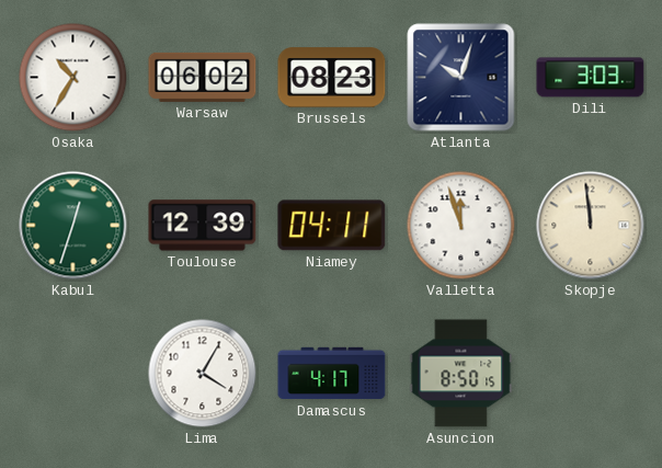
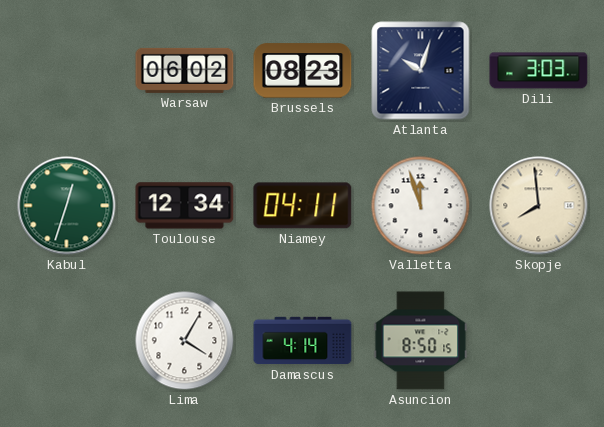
Osaka: 10:35 -> none (73, 78)
Toulouse: 12:39 -> 12:34 (185, 206)
Skopje: 11:59 -> 7:59 (539, 206)
Damascus: 4:17 -> 4:14 (303, 341)
